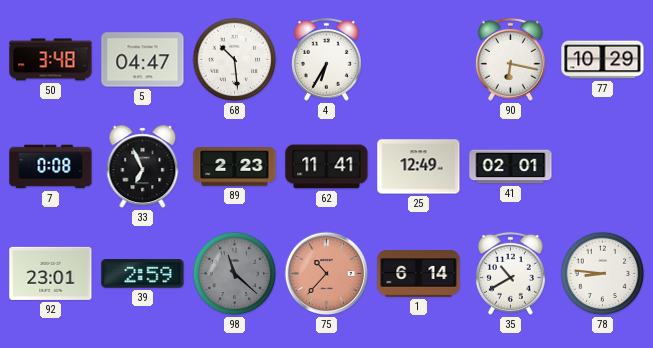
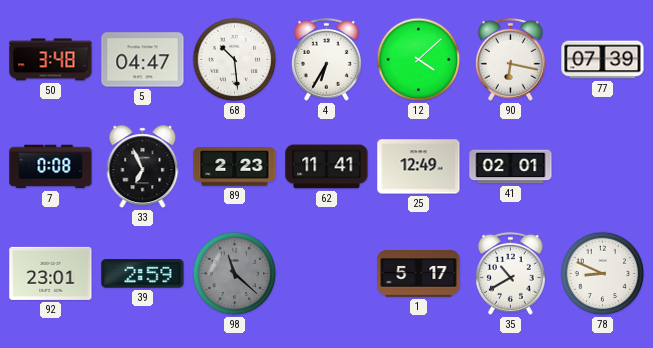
12: none -> 4:08 (419, 60)
77: 10:29 -> 07:39 (603, 60)
75: 10:37 -> none (327, 274)
1: 6:14 -> 5:17 (419, 274)
78: 8:46 -> 8:49 (603, 274)
